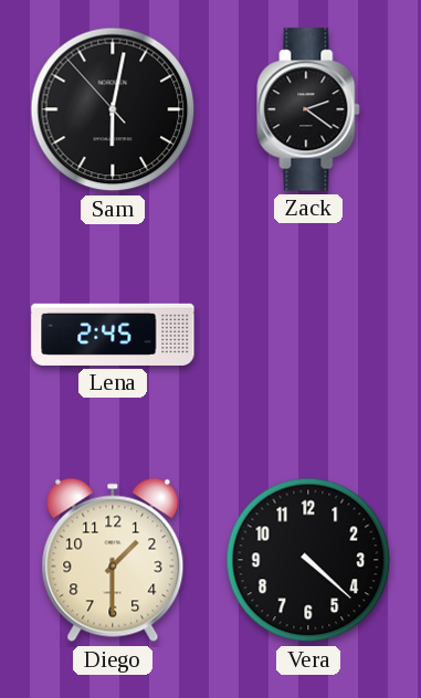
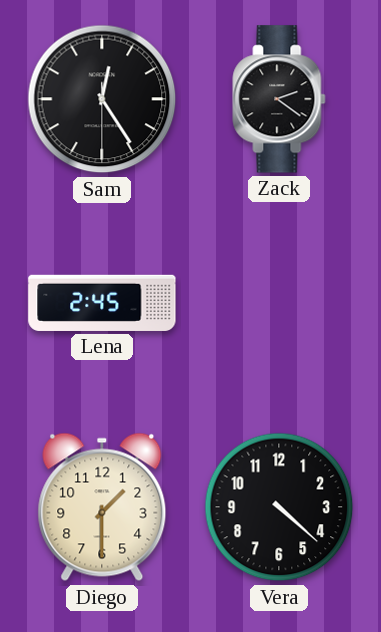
Sam: 6:01 -> 12:24 (102, 99)
